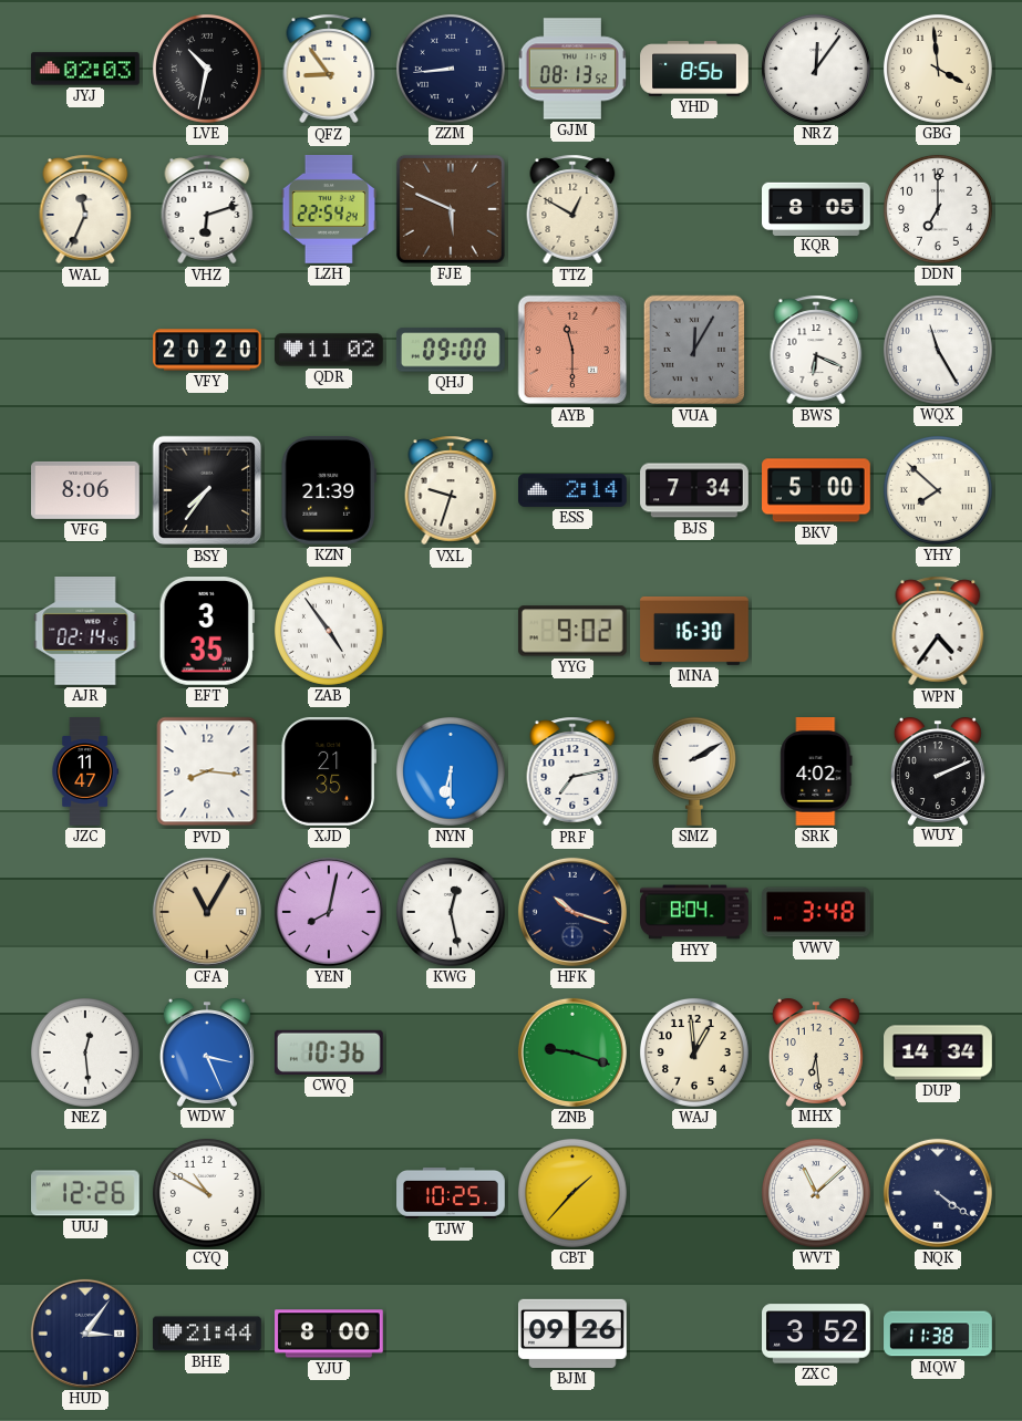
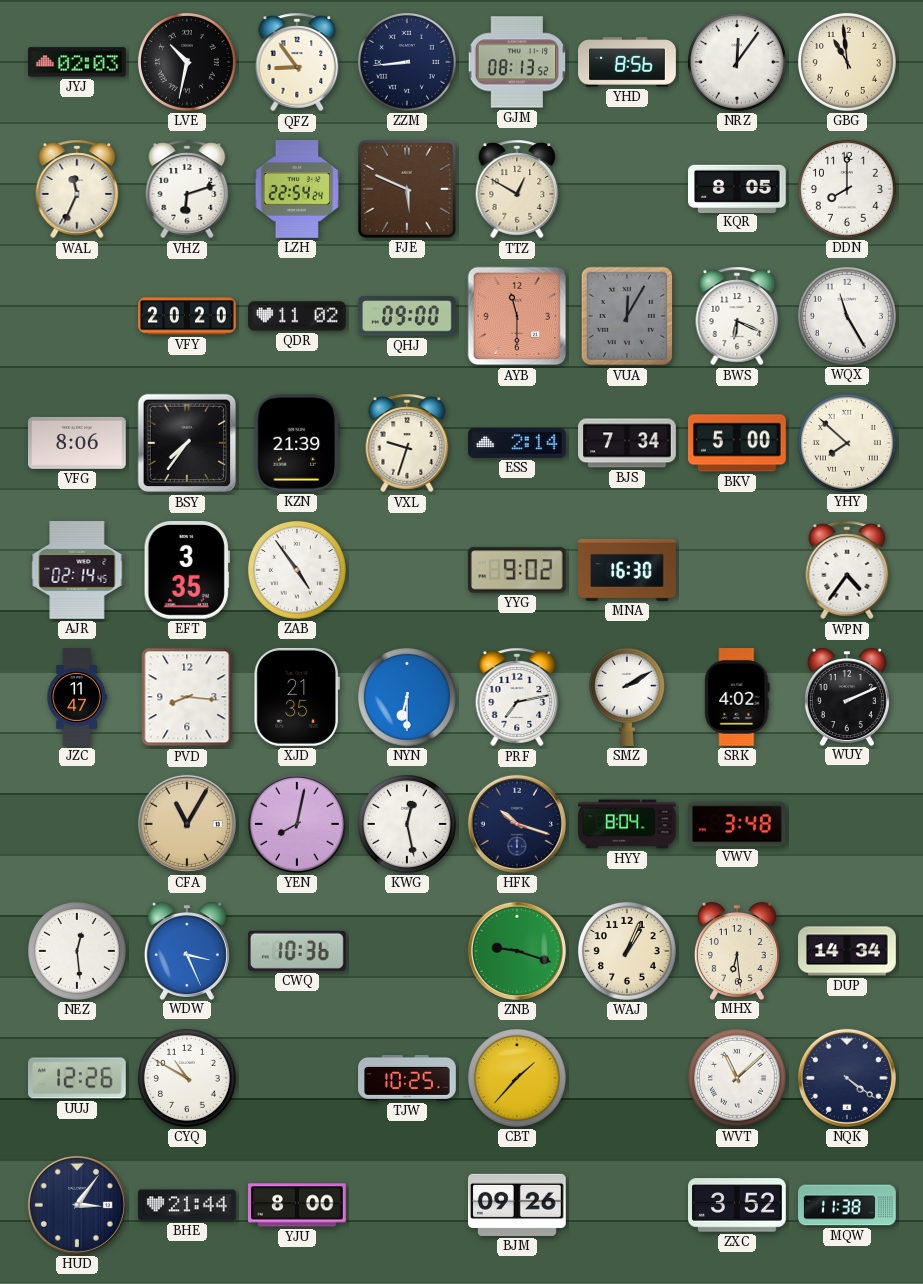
GBG: 3:59 -> 10:59 (847, 62)
DDN: 7:00 -> 8:00 (847, 189)
WAJ: 12:59 -> 1:04 (627, 951)
